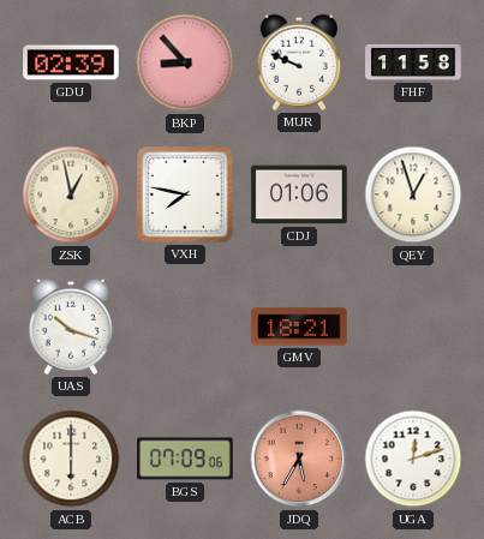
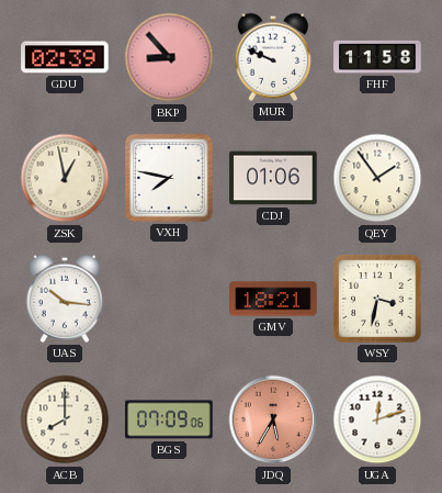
QEY: 12:57 -> 1:54 (377, 178)
UAS: 10:18 -> 10:16 (64, 299)
WSY: none -> 3:32 (377, 299)
ACB: 6:00 -> 8:00 (65, 419)
